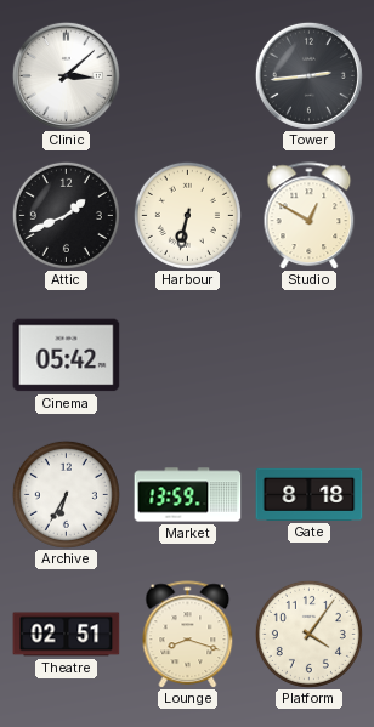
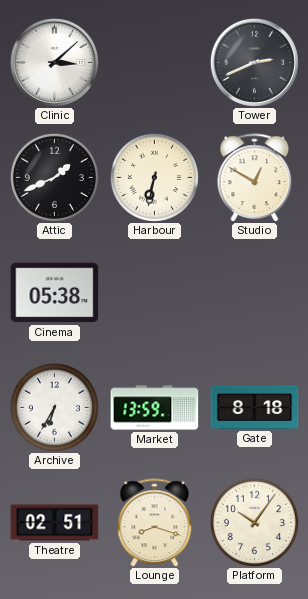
Tower: 2:44 -> 2:41 (254, 62)
Cinema: 05:42 -> 05:38 (55, 293)
Platform: 4:06 -> 10:06 (254, 522)
